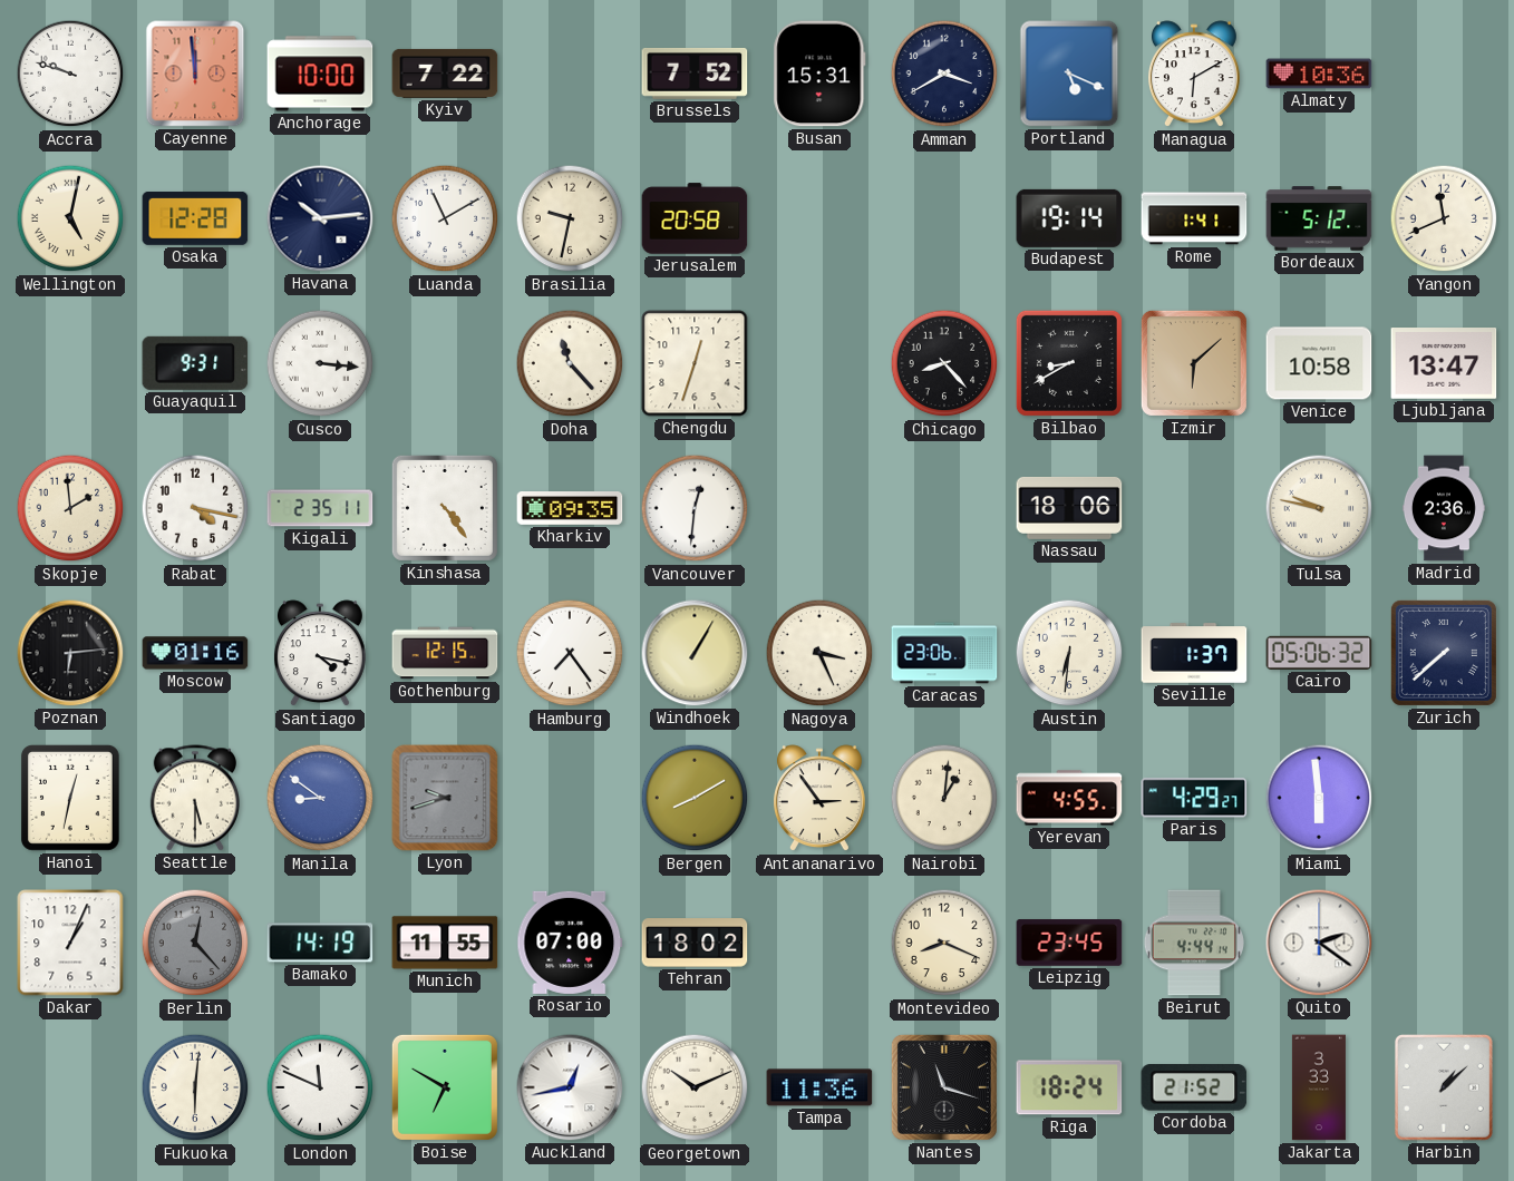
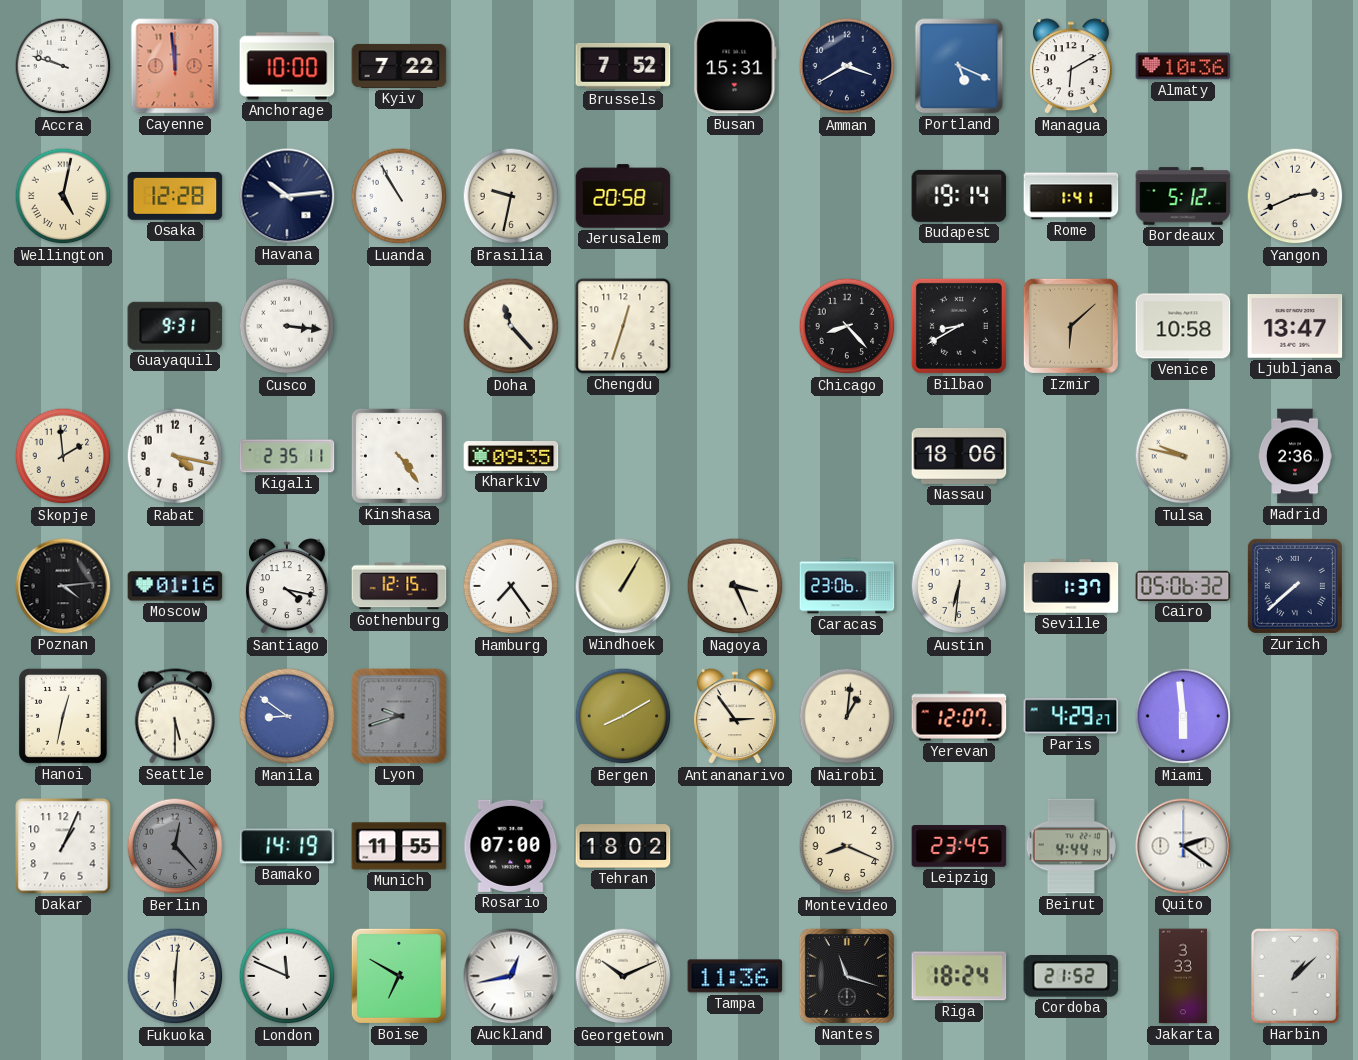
Luanda: 11:10 -> 10:55 (399, 196)
Yangon: 11:41 -> 2:41 (1295, 196)
Vancouver: 12:31 -> none (695, 508)
Poznan: 6:14 -> 4:14 (63, 586)
Yerevan: 4:55 -> 12:07 (959, 716)
